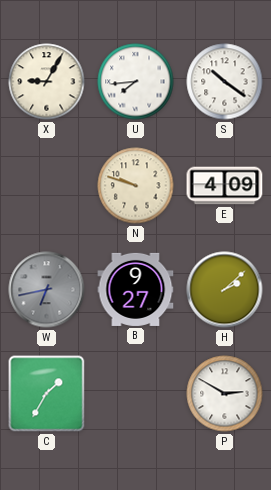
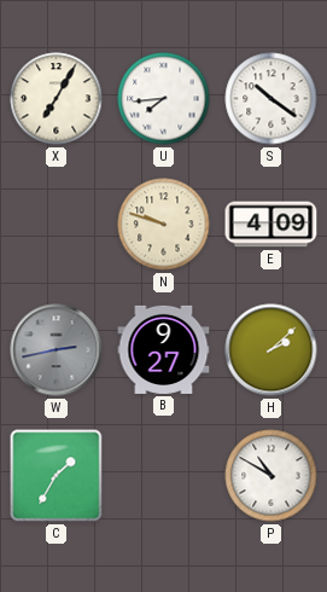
X: 9:05 -> 7:05 (57, 99)
W: 6:43 -> 2:43 (57, 350)
P: 2:50 -> 10:50 (271, 476)
